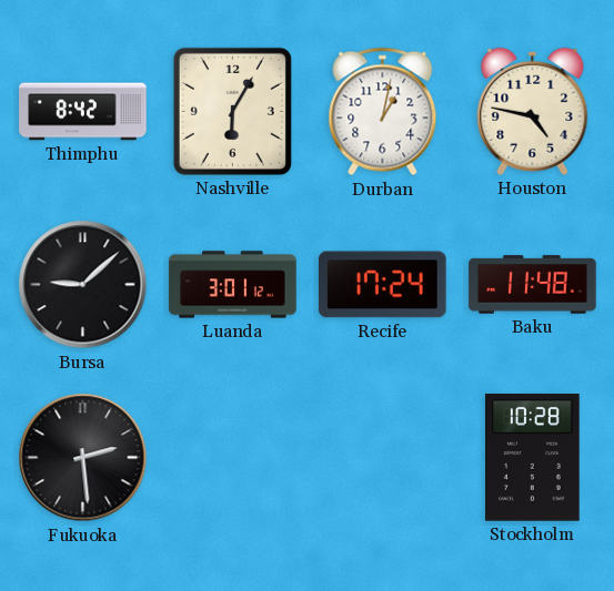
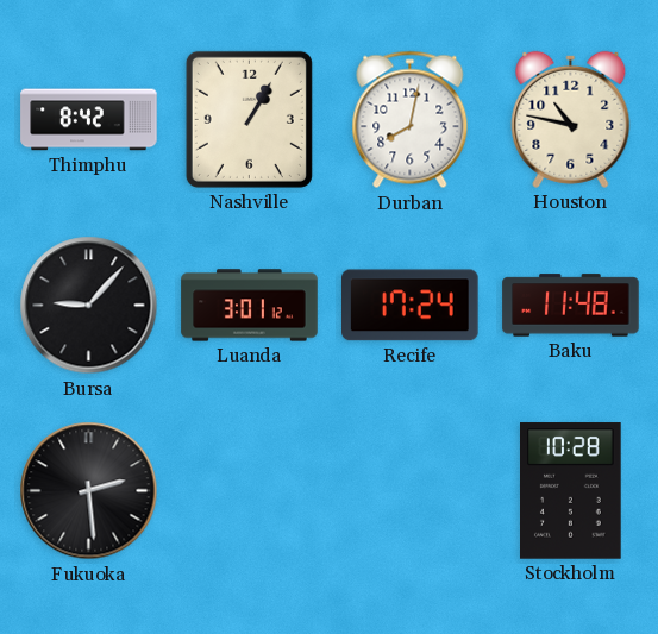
Nashville: 6:05 -> 1:05 (249, 119)
Durban: 1:02 -> 8:02 (411, 120)
Houston: 4:47 -> 10:47 (571, 119)
Bursa: 9:08 -> 9:07 (89, 306)
